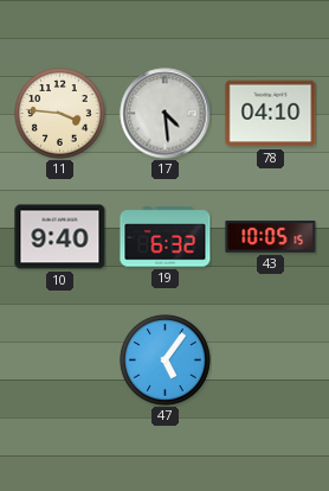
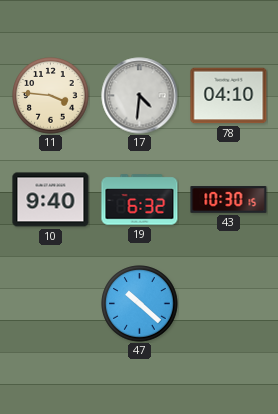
17: 4:29 -> 4:31 (140, 96)
43: 10:05 -> 10:30 (229, 200)
47: 5:06 -> 10:22 (140, 304)
